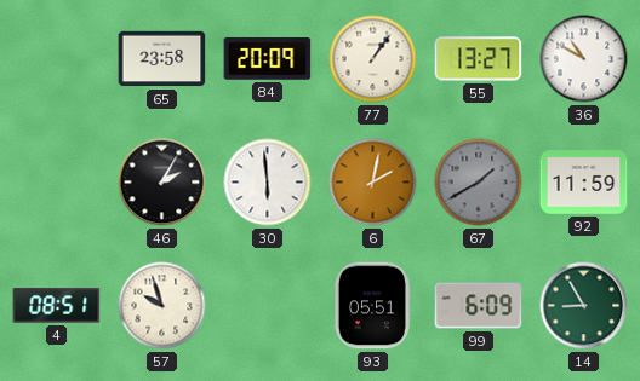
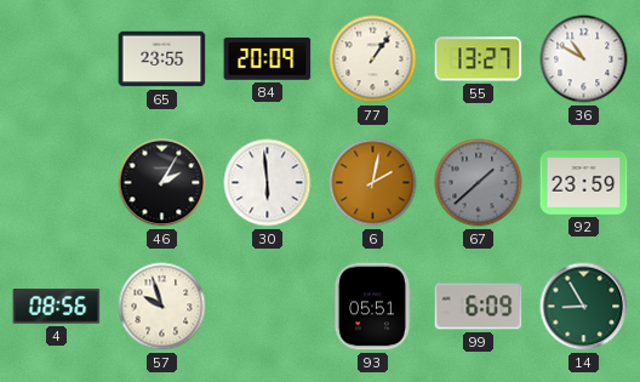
65: 23:58 -> 23:55 (162, 59)
67: 1:40 -> 1:38 (479, 183)
92: 11:59 -> 23:59 (584, 183)
4: 08:51 -> 08:56 (57, 307)
